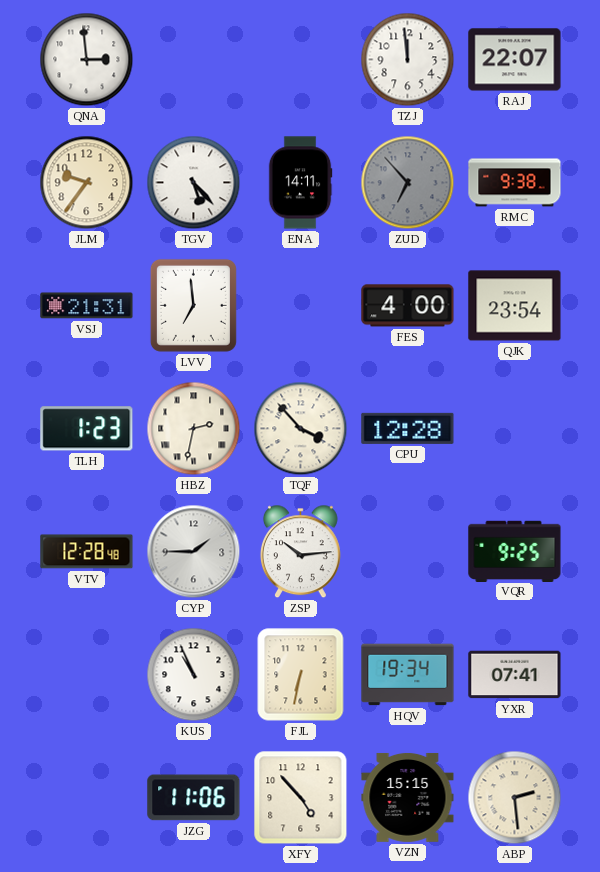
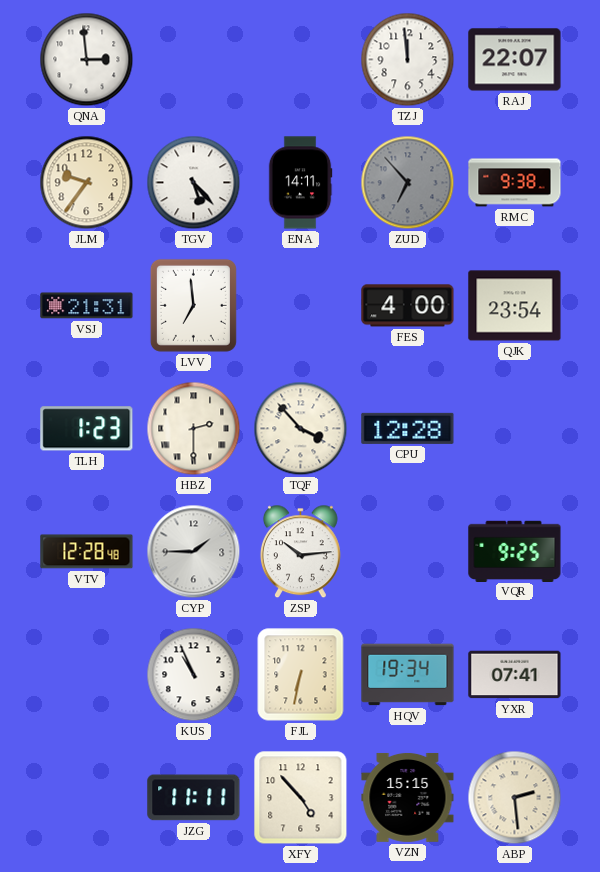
HBZ: 2:32 -> 2:30 (194, 429)
JZG: 11:06 -> 11:11 (194, 798)
